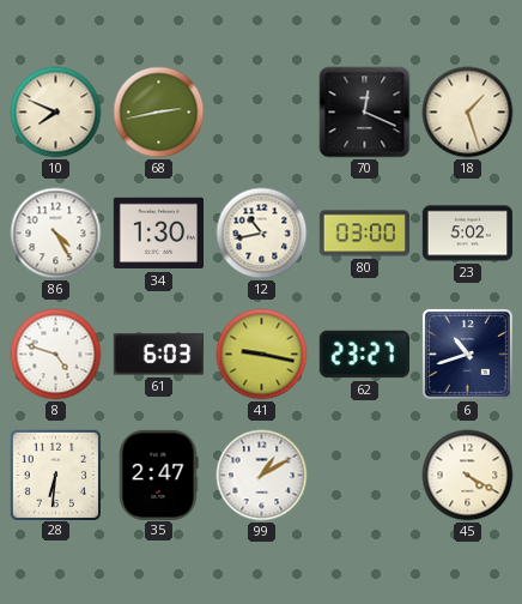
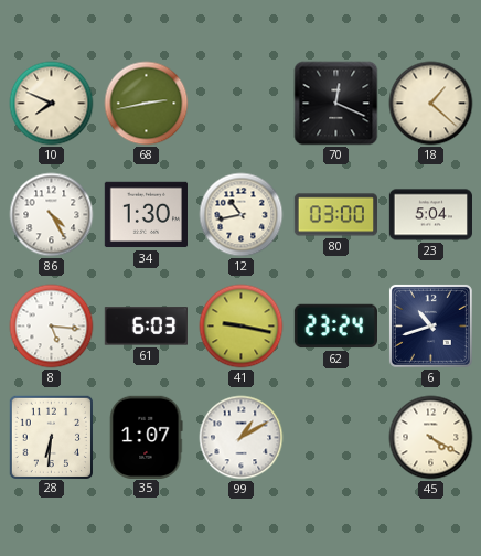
18: 1:27 -> 1:22 (431, 104)
23: 5:02 -> 5:04 (430, 215)
8: 4:48 -> 5:16 (52, 327)
62: 23:27 -> 23:24 (335, 327)
35: 2:47 -> 1:07 (146, 437)
